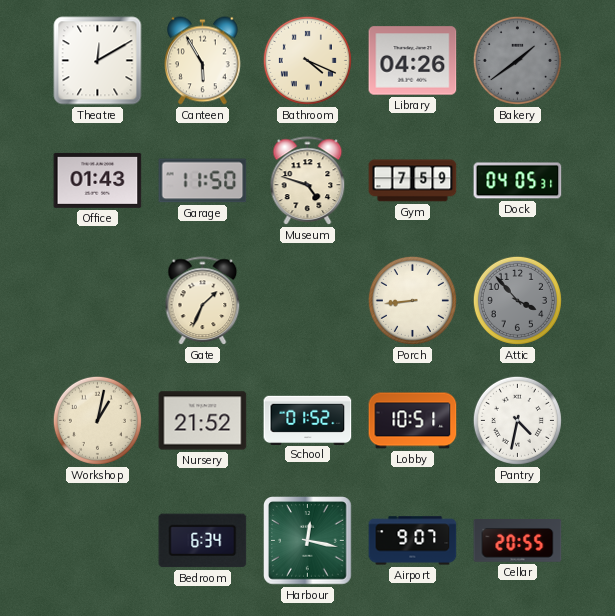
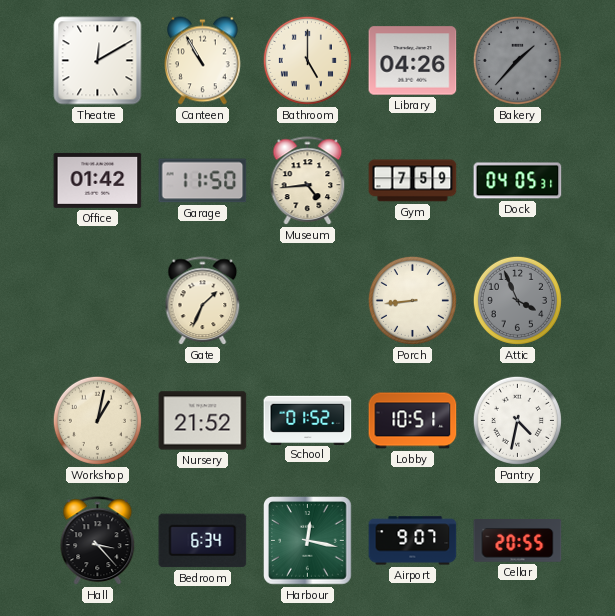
Canteen: 5:55 -> 10:55 (203, 61)
Bathroom: 4:19 -> 5:00 (307, 60)
Bakery: 1:39 -> 1:37 (517, 60)
Office: 01:43 -> 01:42 (98, 180)
Museum: 4:48 -> 4:44 (308, 181)
Attic: 3:53 -> 3:56 (517, 300)
Hall: none -> 3:23 (98, 541)
